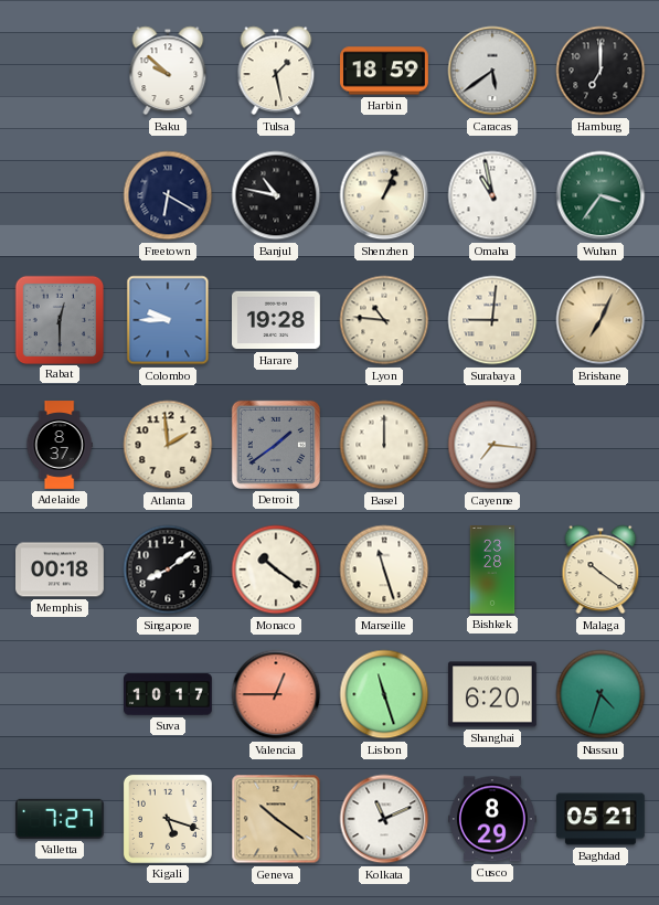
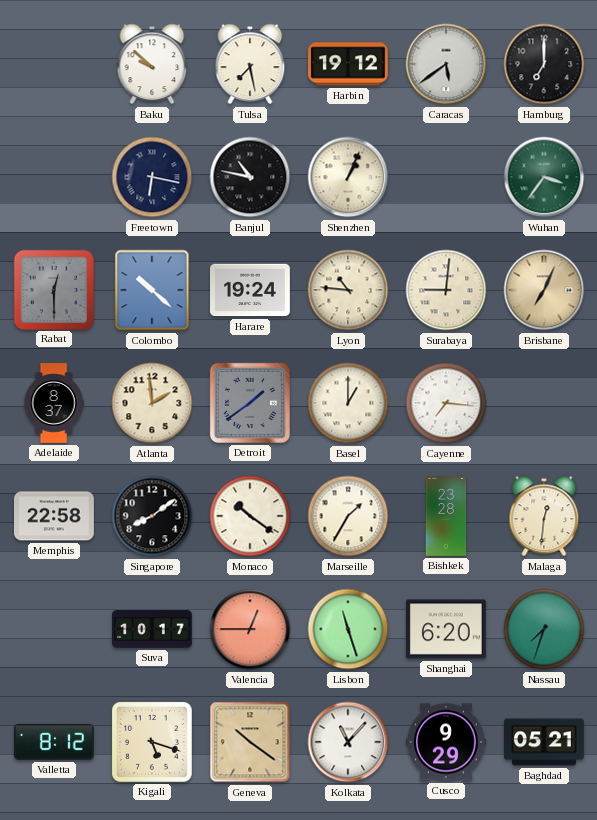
Tulsa: 1:28 -> 7:28 (250, 64)
Harbin: 18:59 -> 19:12 (349, 64)
Freetown: 6:20 -> 6:17 (152, 177)
Omaha: 10:58 -> none (492, 195)
Colombo: 9:45 -> 10:22 (152, 290)
Harare: 19:28 -> 19:24 (251, 290)
Basel: 12:00 -> 1:00 (348, 403)
Memphis: 00:18 -> 22:58 (55, 516)
Marseille: 11:27 -> 1:35 (348, 516)
Malaga: 10:21 -> 12:31 (544, 516)
Nassau: 4:33 -> 7:33 (544, 629)
Valletta: 7:27 -> 8:12 (54, 742)
Kolkata: 11:11 -> 11:07 (348, 742)
Cusco: 8:29 -> 9:29 (447, 742)
